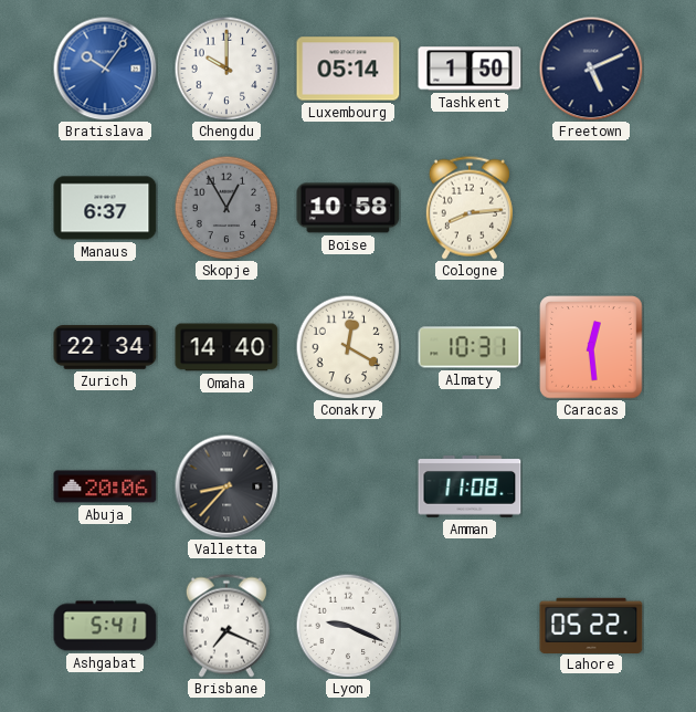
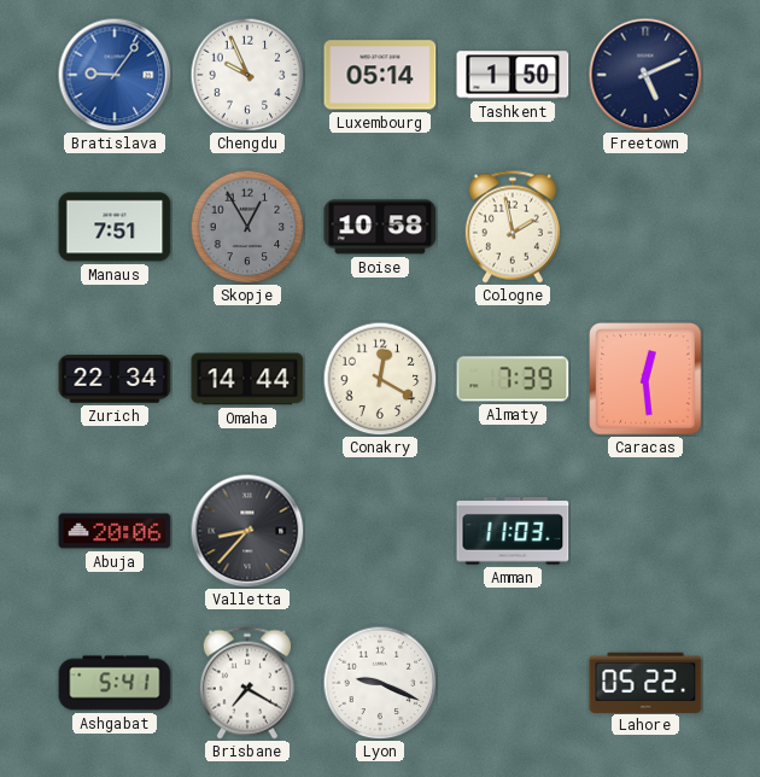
Bratislava: 10:06 -> 9:06 (115, 75)
Chengdu: 10:00 -> 9:56 (247, 75)
Manaus: 6:37 -> 7:51 (115, 227)
Cologne: 8:14 -> 1:58 (513, 227)
Omaha: 14:40 -> 14:44 (247, 379)
Almaty: 10:31 -> 7:39 (513, 379)
Amman: 11:08 -> 11:03 (513, 531)
Brisbane: 7:19 -> 7:20 (247, 683)
